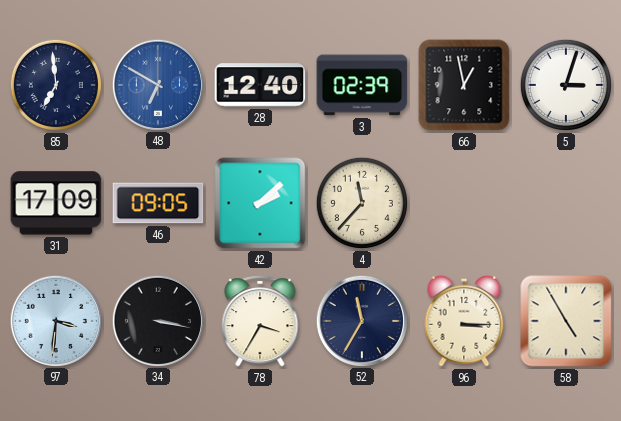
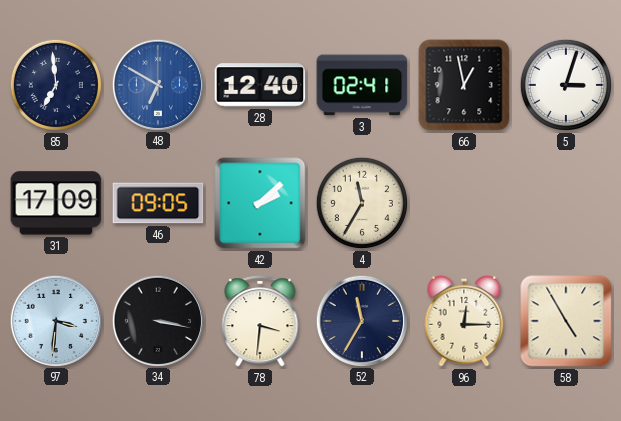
3: 02:39 -> 02:41 (362, 85)
4: 11:37 -> 11:35 (362, 203)
78: 3:35 -> 3:31 (260, 321)
96: 3:15 -> 12:15 (464, 321)
